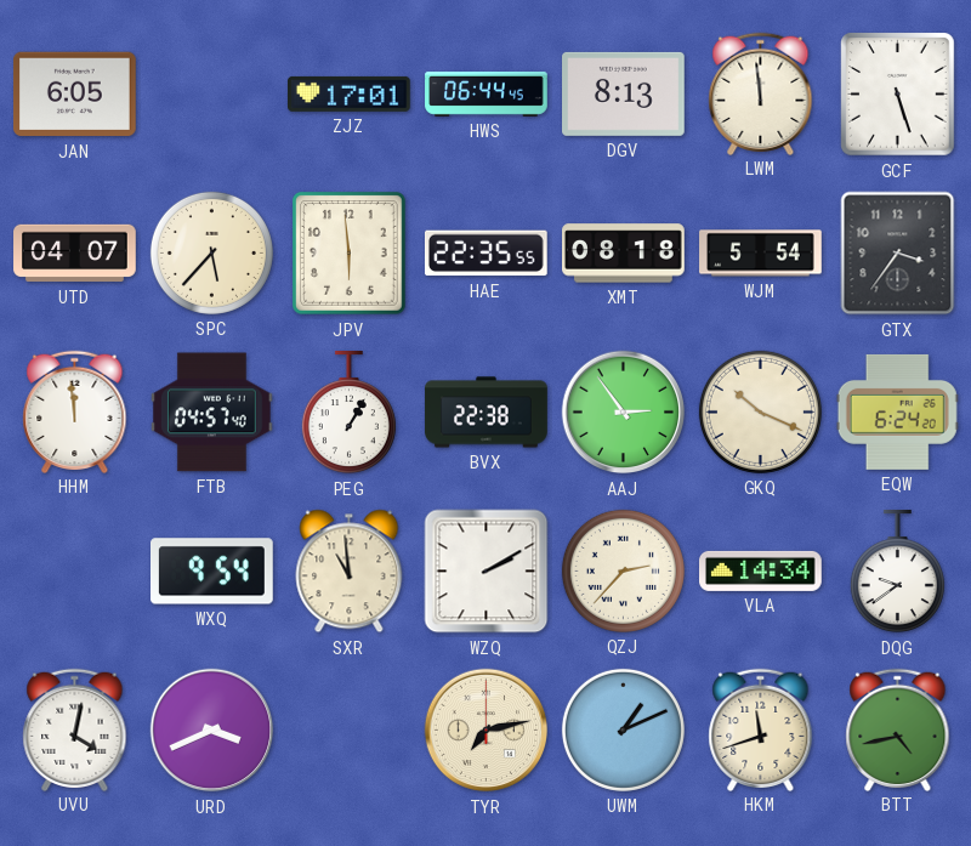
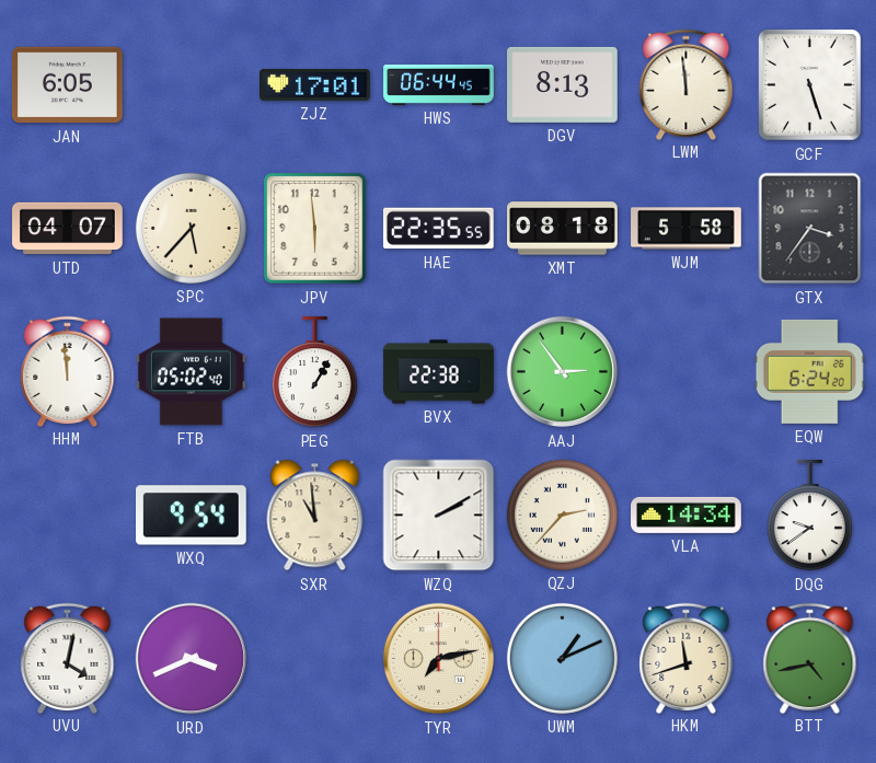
WJM: 5:54 -> 5:58 (687, 229)
FTB: 04:57 -> 05:02 (191, 372)
GKQ: 10:19 -> none (760, 411)
